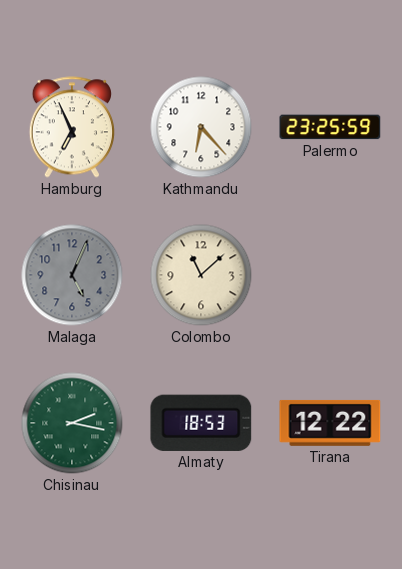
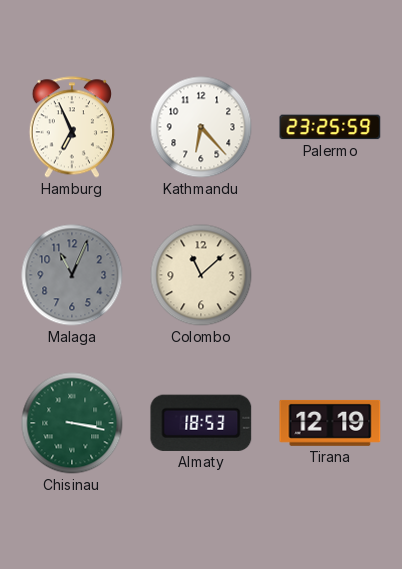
Malaga: 5:04 -> 11:04 (72, 275)
Chisinau: 2:17 -> 3:17 (72, 423)
Tirana: 12:22 -> 12:19 (330, 423)
